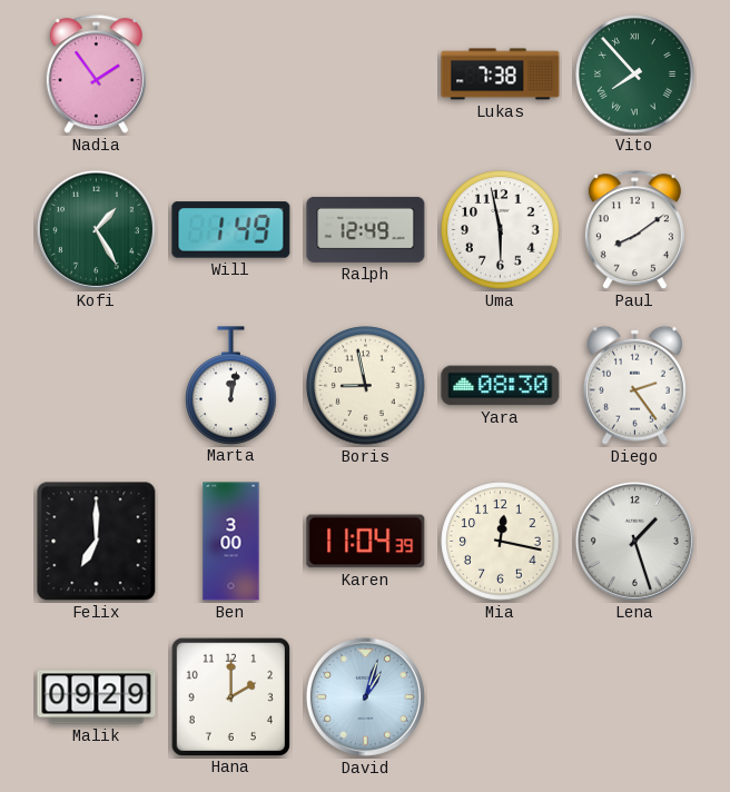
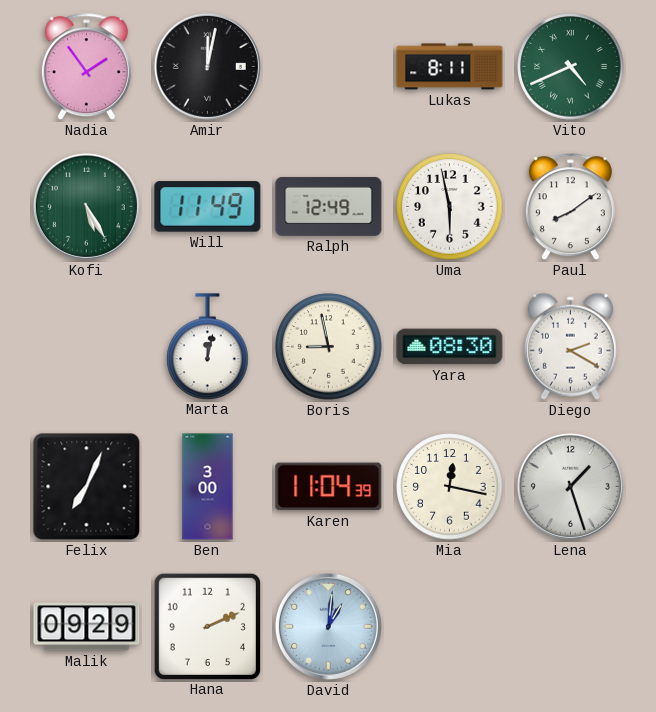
Amir: none -> 12:02 (207, 66)
Lukas: 7:38 -> 8:11 (450, 67)
Vito: 7:53 -> 4:41 (571, 67)
Kofi: 1:25 -> 5:25 (86, 206)
Will: 1:49 -> 11:49 (208, 207)
Diego: 2:24 -> 2:20 (570, 346)
Felix: 7:00 -> 7:04 (87, 487)
Hana: 2:00 -> 2:11 (207, 626)
David: 1:03 -> 1:01 (328, 626)
